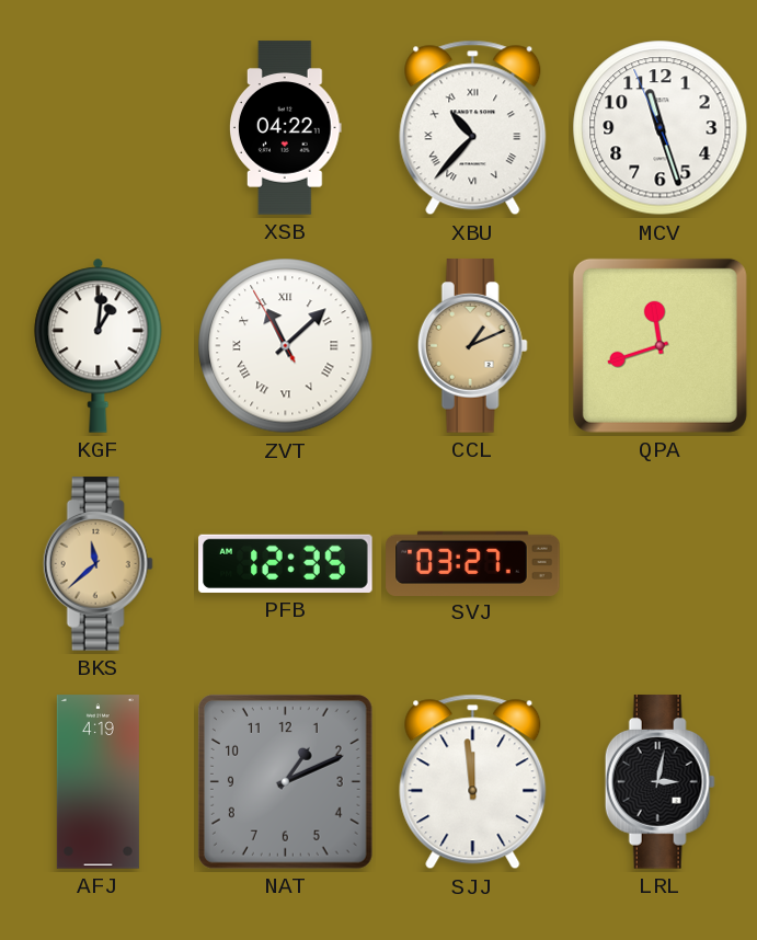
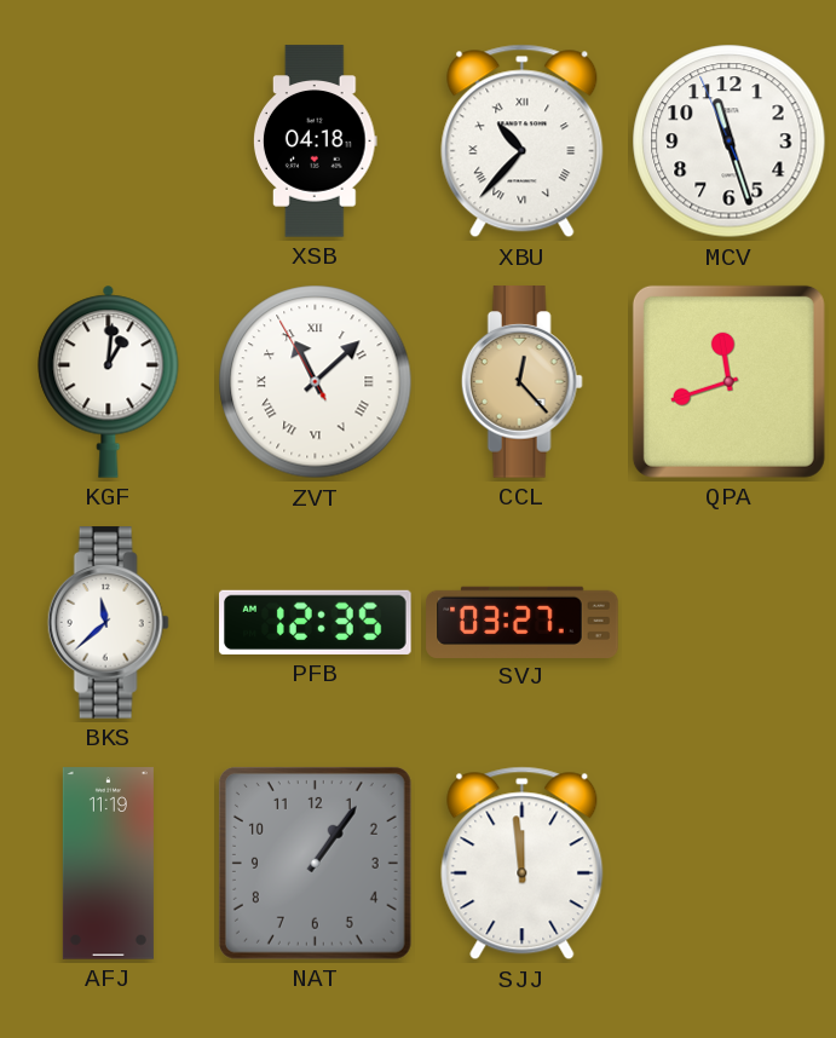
XSB: 04:22 -> 04:18 (316, 142)
CCL: 1:11 -> 12:23 (521, 382)
BKS dial: champagne -> white (108, 623)
AFJ: 4:19 -> 11:19 (108, 864)
NAT: 1:11 -> 1:06 (315, 863)
LRL: 3:02 -> none (659, 782)
